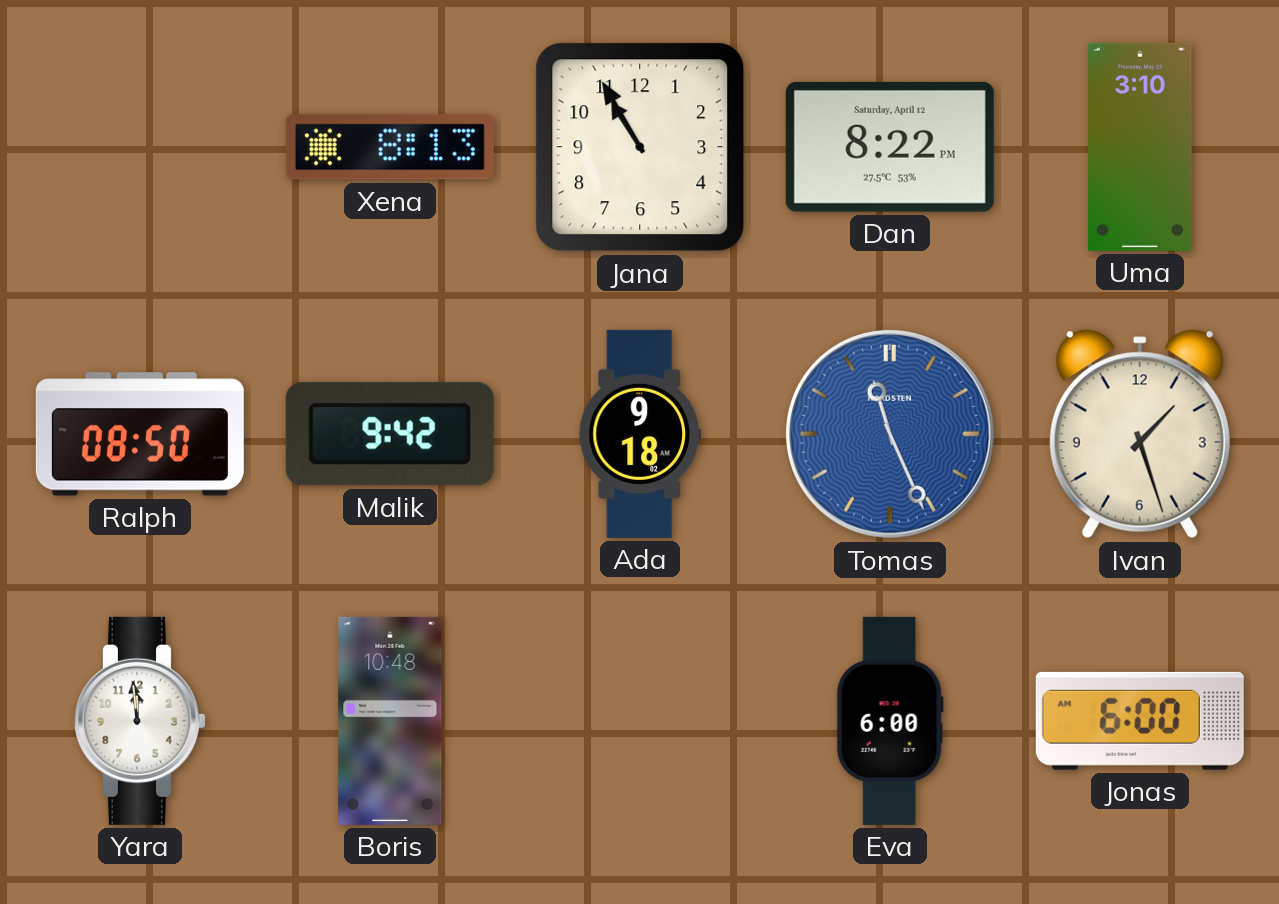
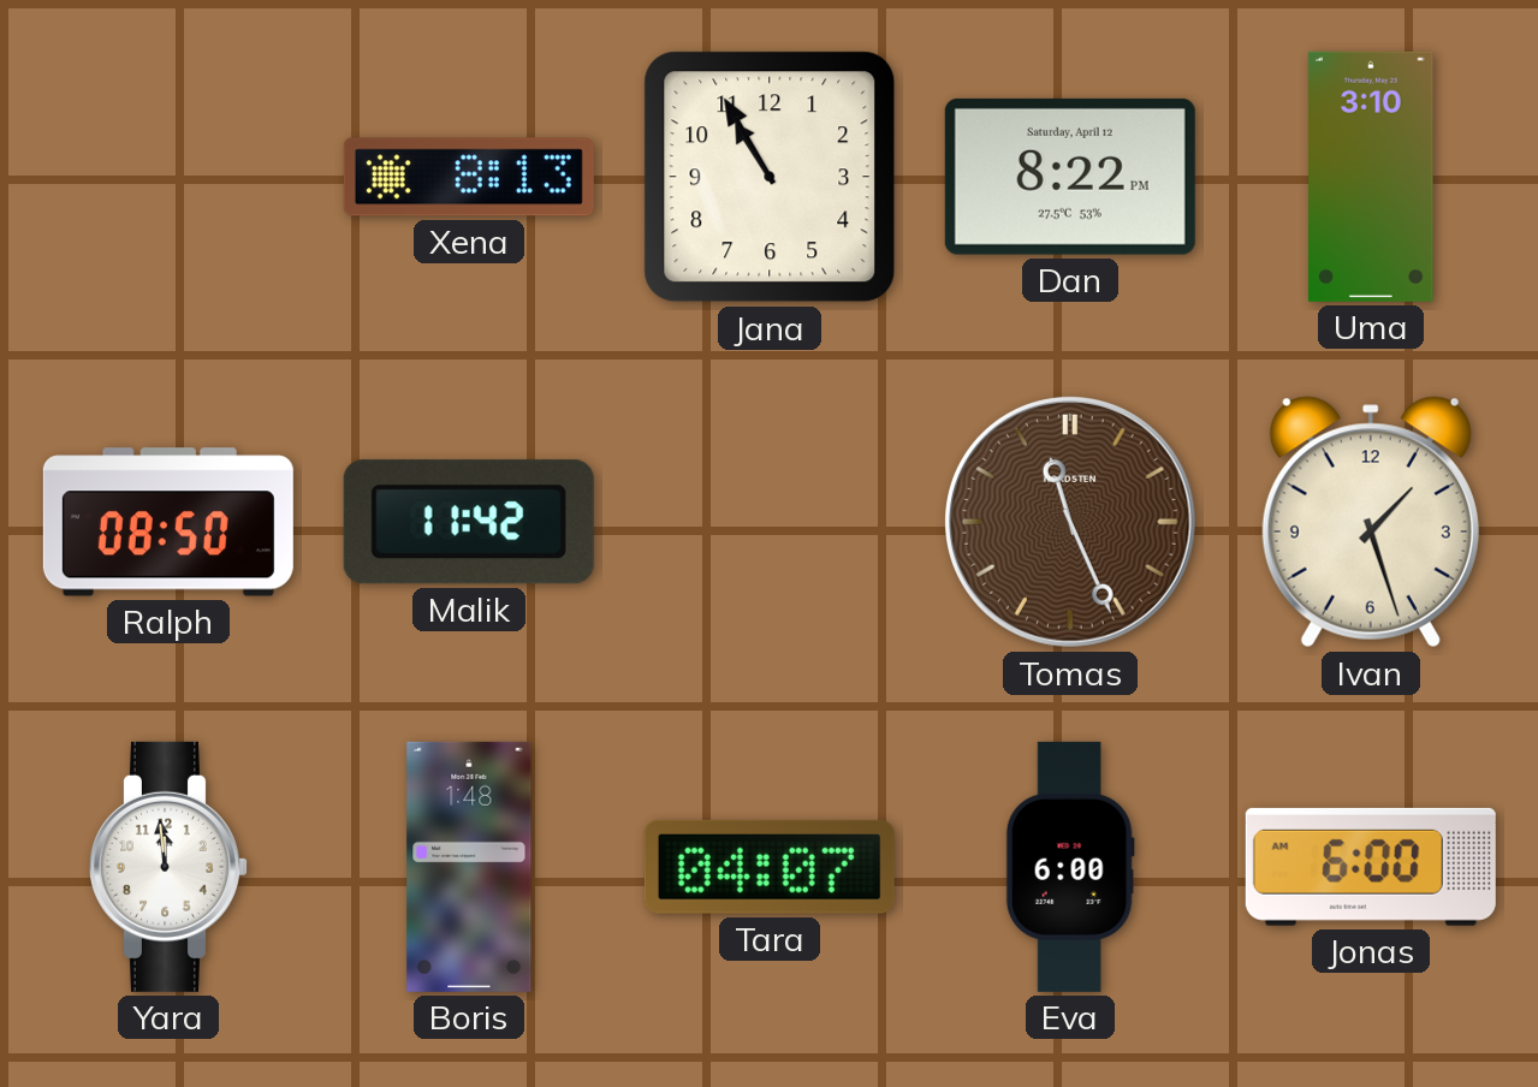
Malik: 9:42 -> 11:42 (469, 522)
Ada: 9:18 -> none (640, 434)
Tomas dial: blue -> brown (1070, 522)
Boris: 10:48 -> 1:48 (469, 867)
Tara: none -> 04:07 (770, 867)
